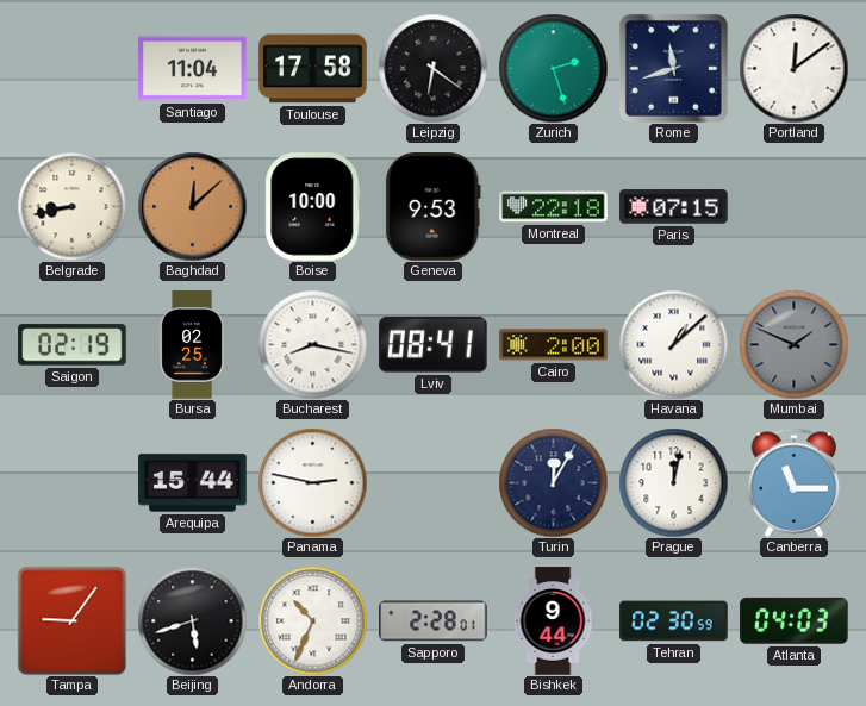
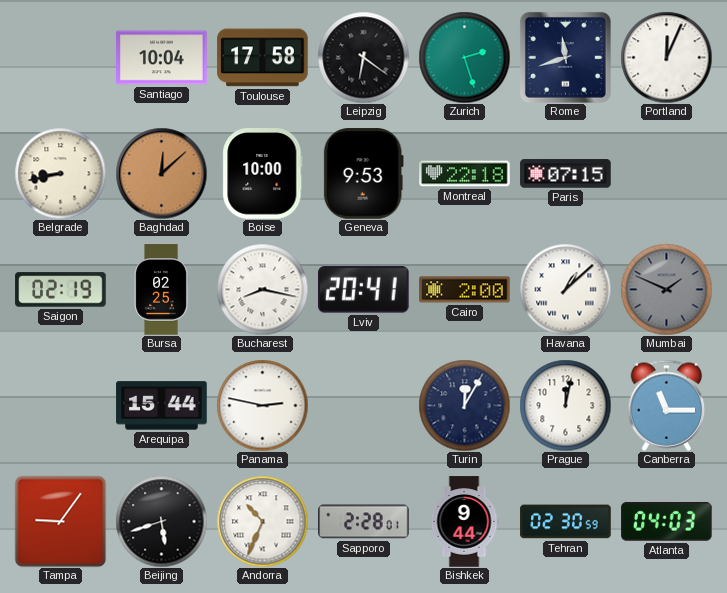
Santiago: 11:04 -> 10:04 (162, 58)
Portland: 12:09 -> 12:04 (666, 57)
Lviv: 08:41 -> 20:41 (364, 290)
